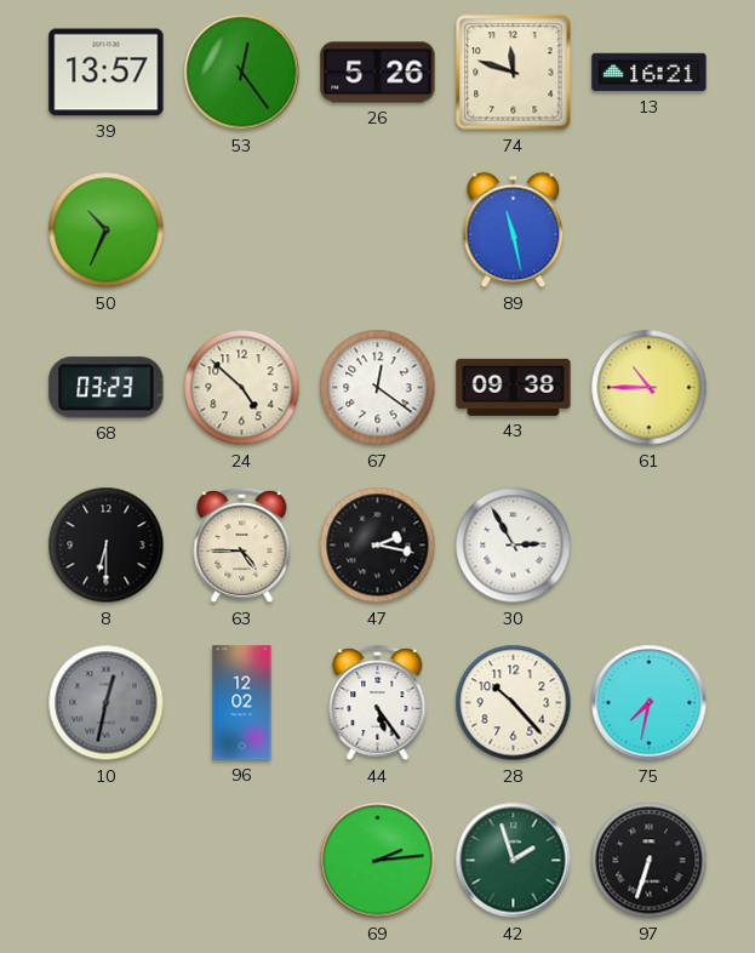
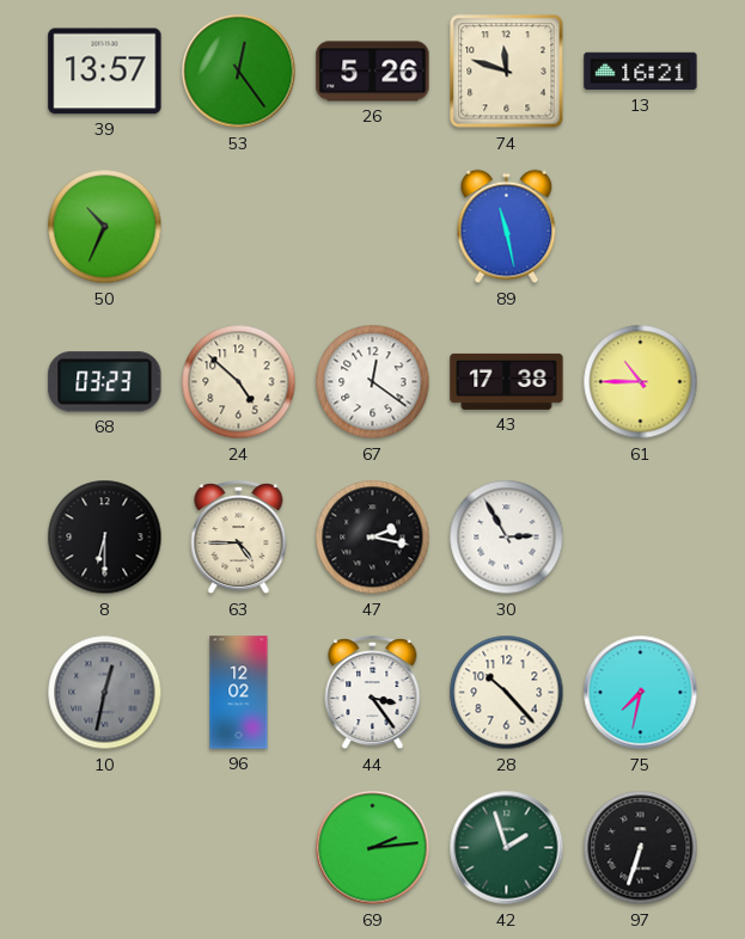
43: 09:38 -> 17:38 (507, 381)
44: 5:24 -> 3:24 (373, 693)
